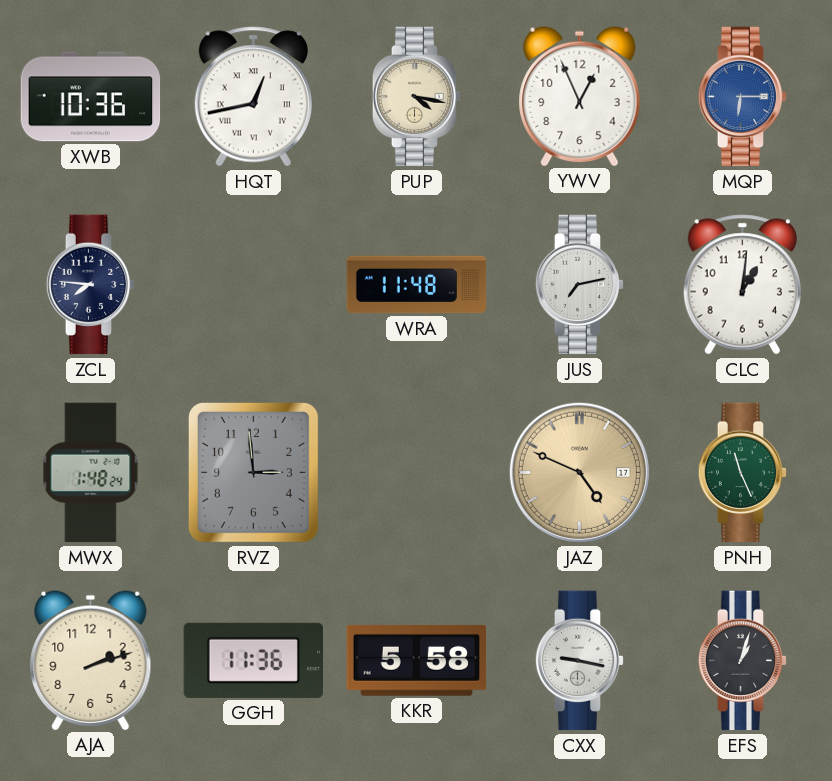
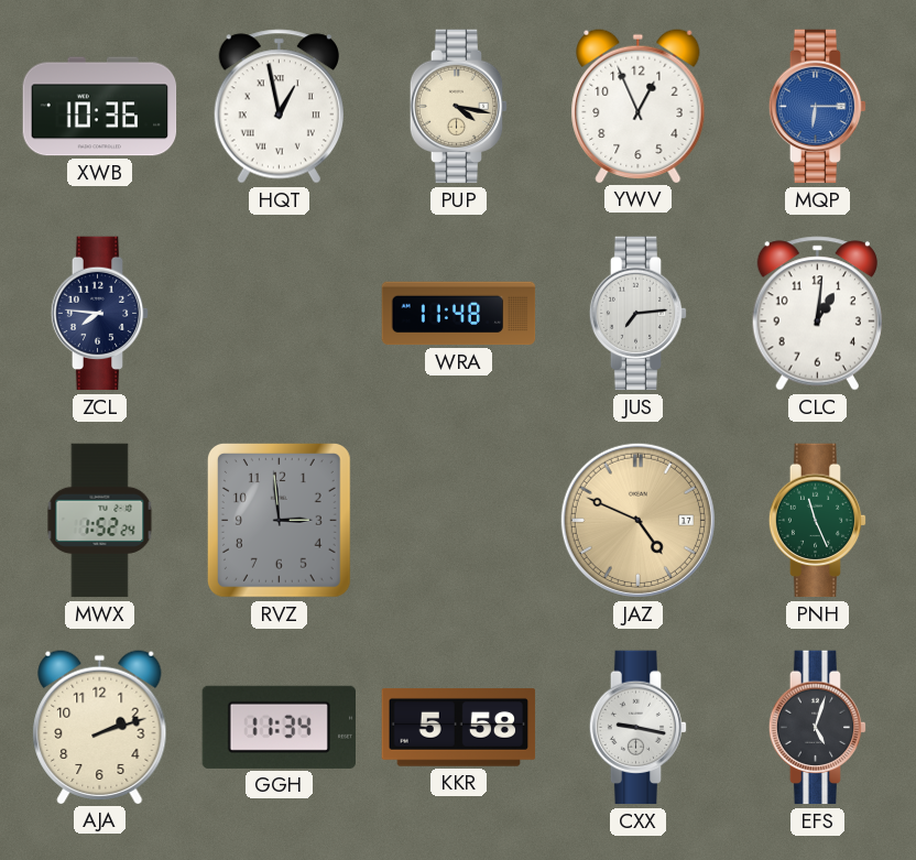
HQT: 12:43 -> 12:58 (279, 107)
JUS: 7:13 -> 7:14 (639, 314)
MWX: 1:48 -> 1:52 (100, 521)
GGH: 11:36 -> 11:34 (279, 727)
EFS: 1:03 -> 5:03 (818, 728)
